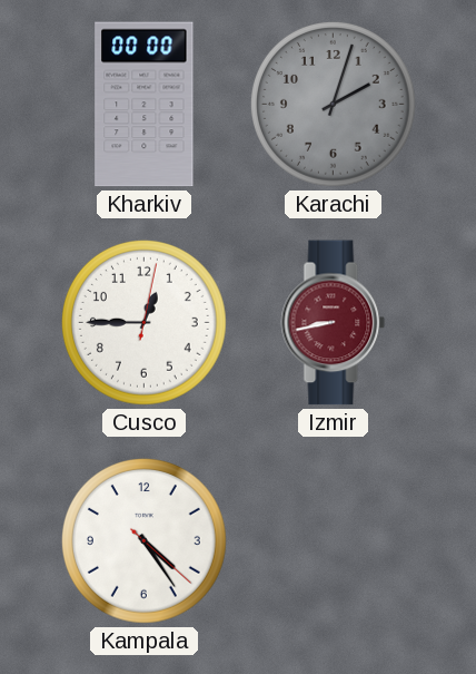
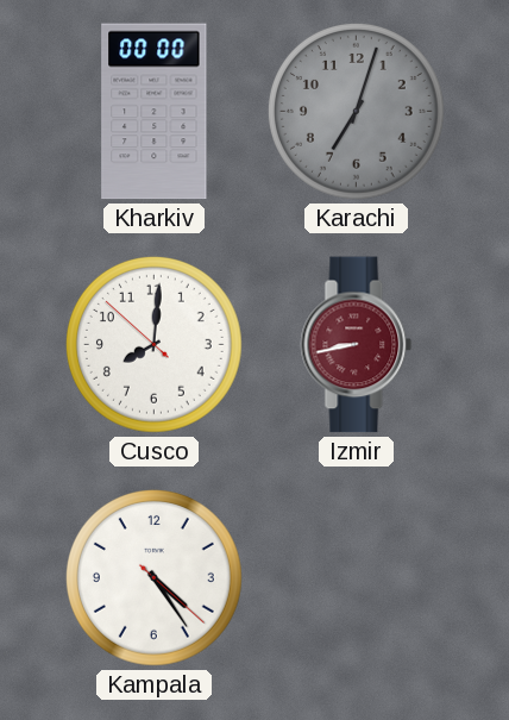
Karachi: 2:03 -> 7:03 (356, 111)
Cusco: 12:45 -> 8:00 (153, 344)
